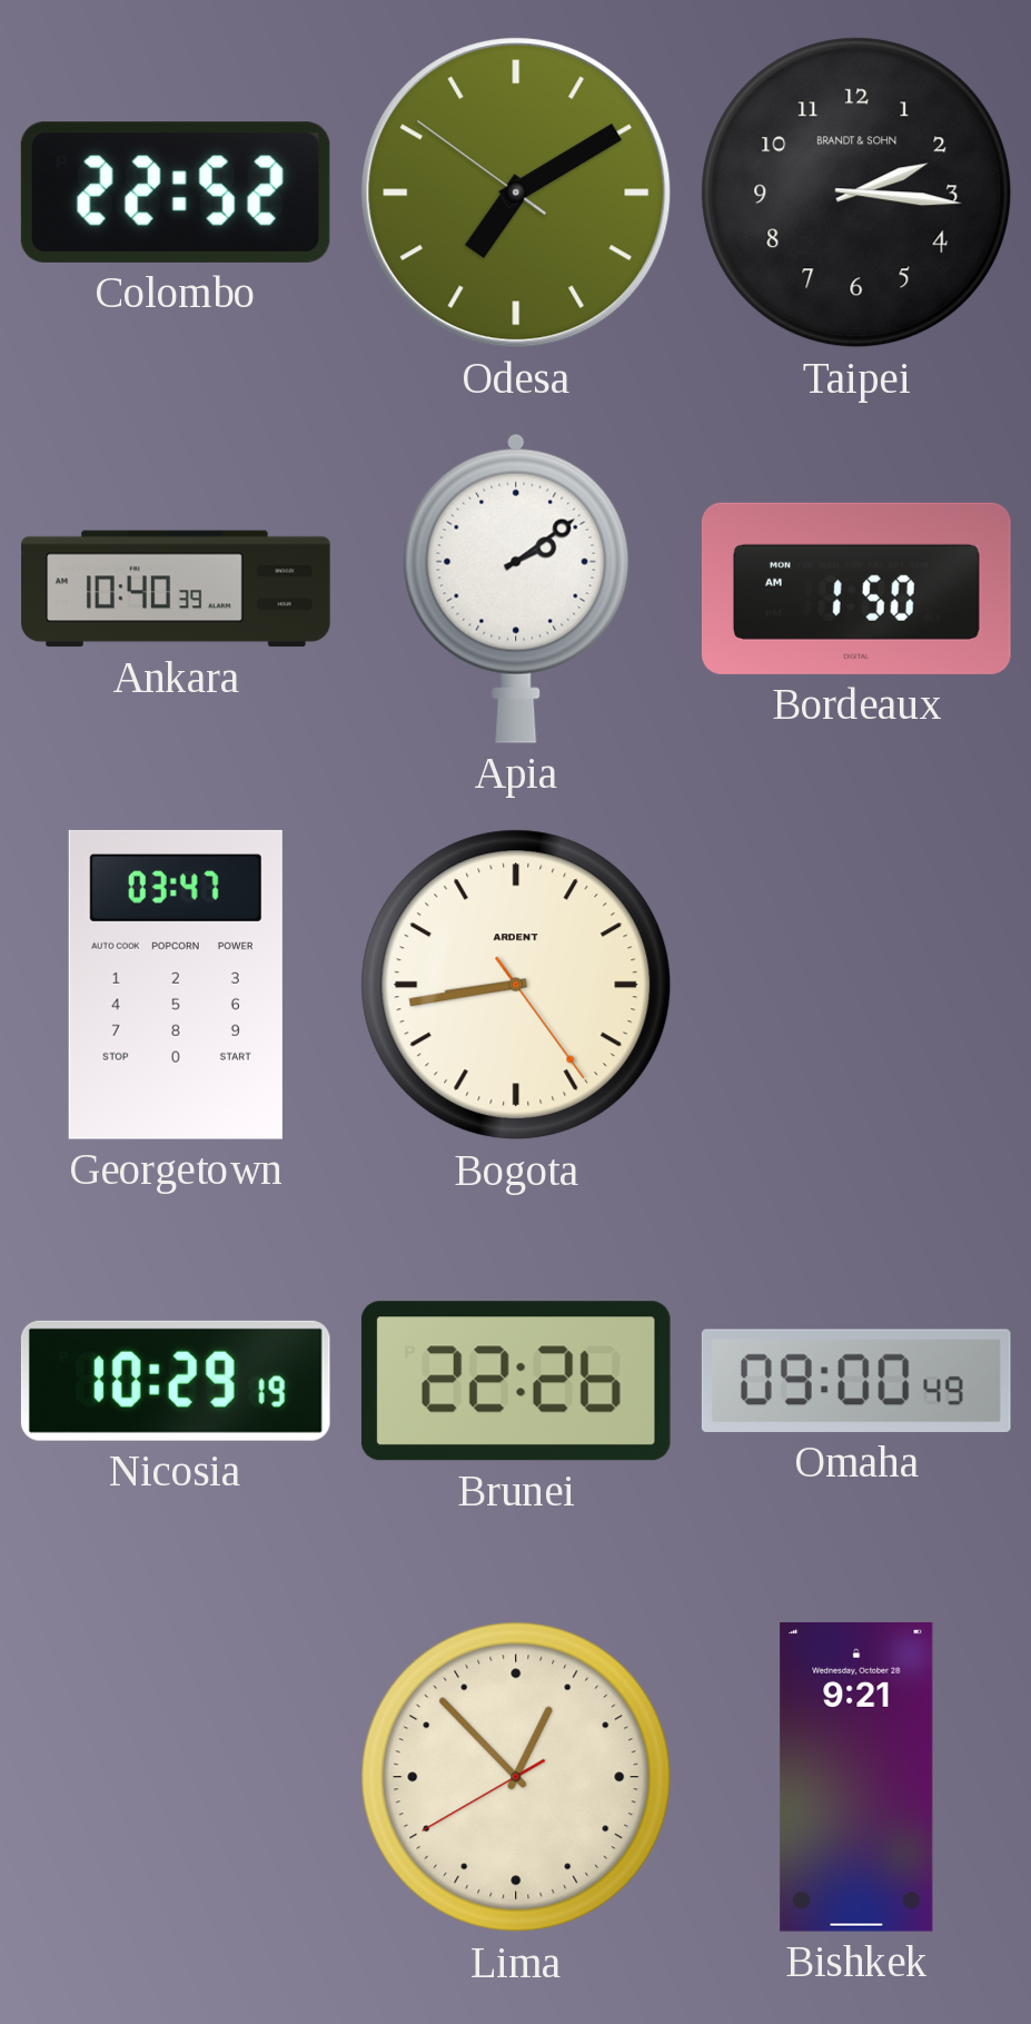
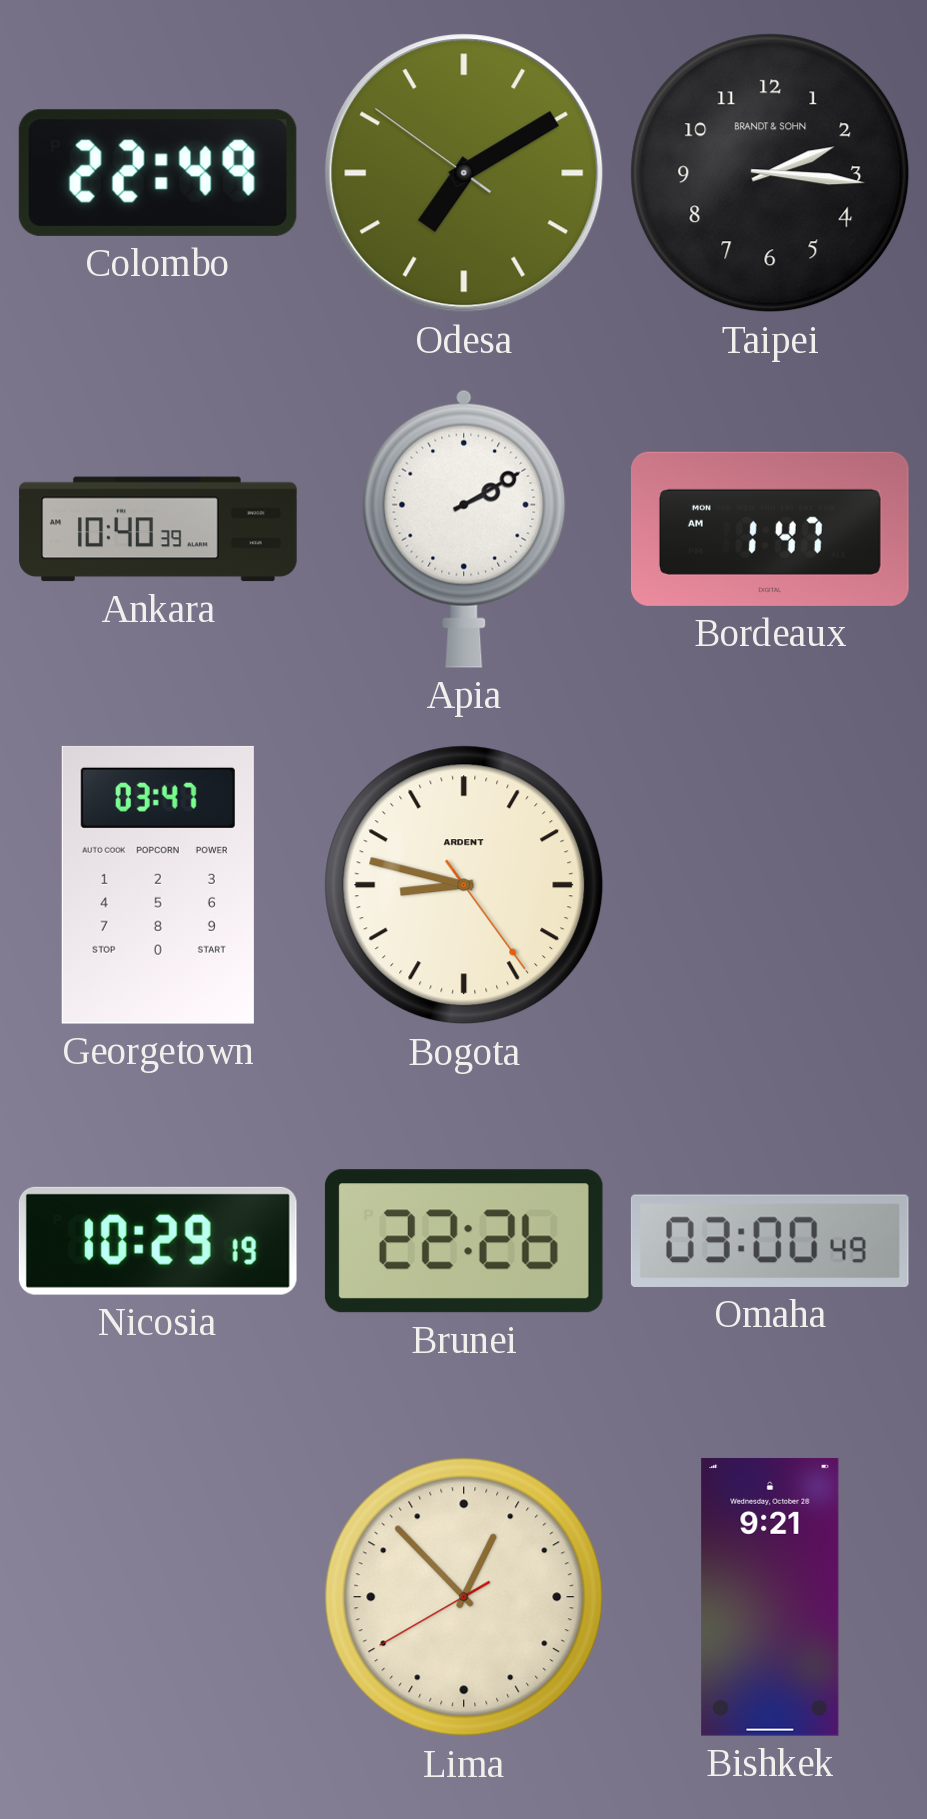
Colombo: 22:52 -> 22:49 (158, 173)
Apia: 2:09 -> 2:10 (464, 529)
Bordeaux: 1:50 -> 1:47 (770, 529)
Bogota: 8:43 -> 8:47 (464, 885)
Omaha: 09:00 -> 03:00 (770, 1241)
